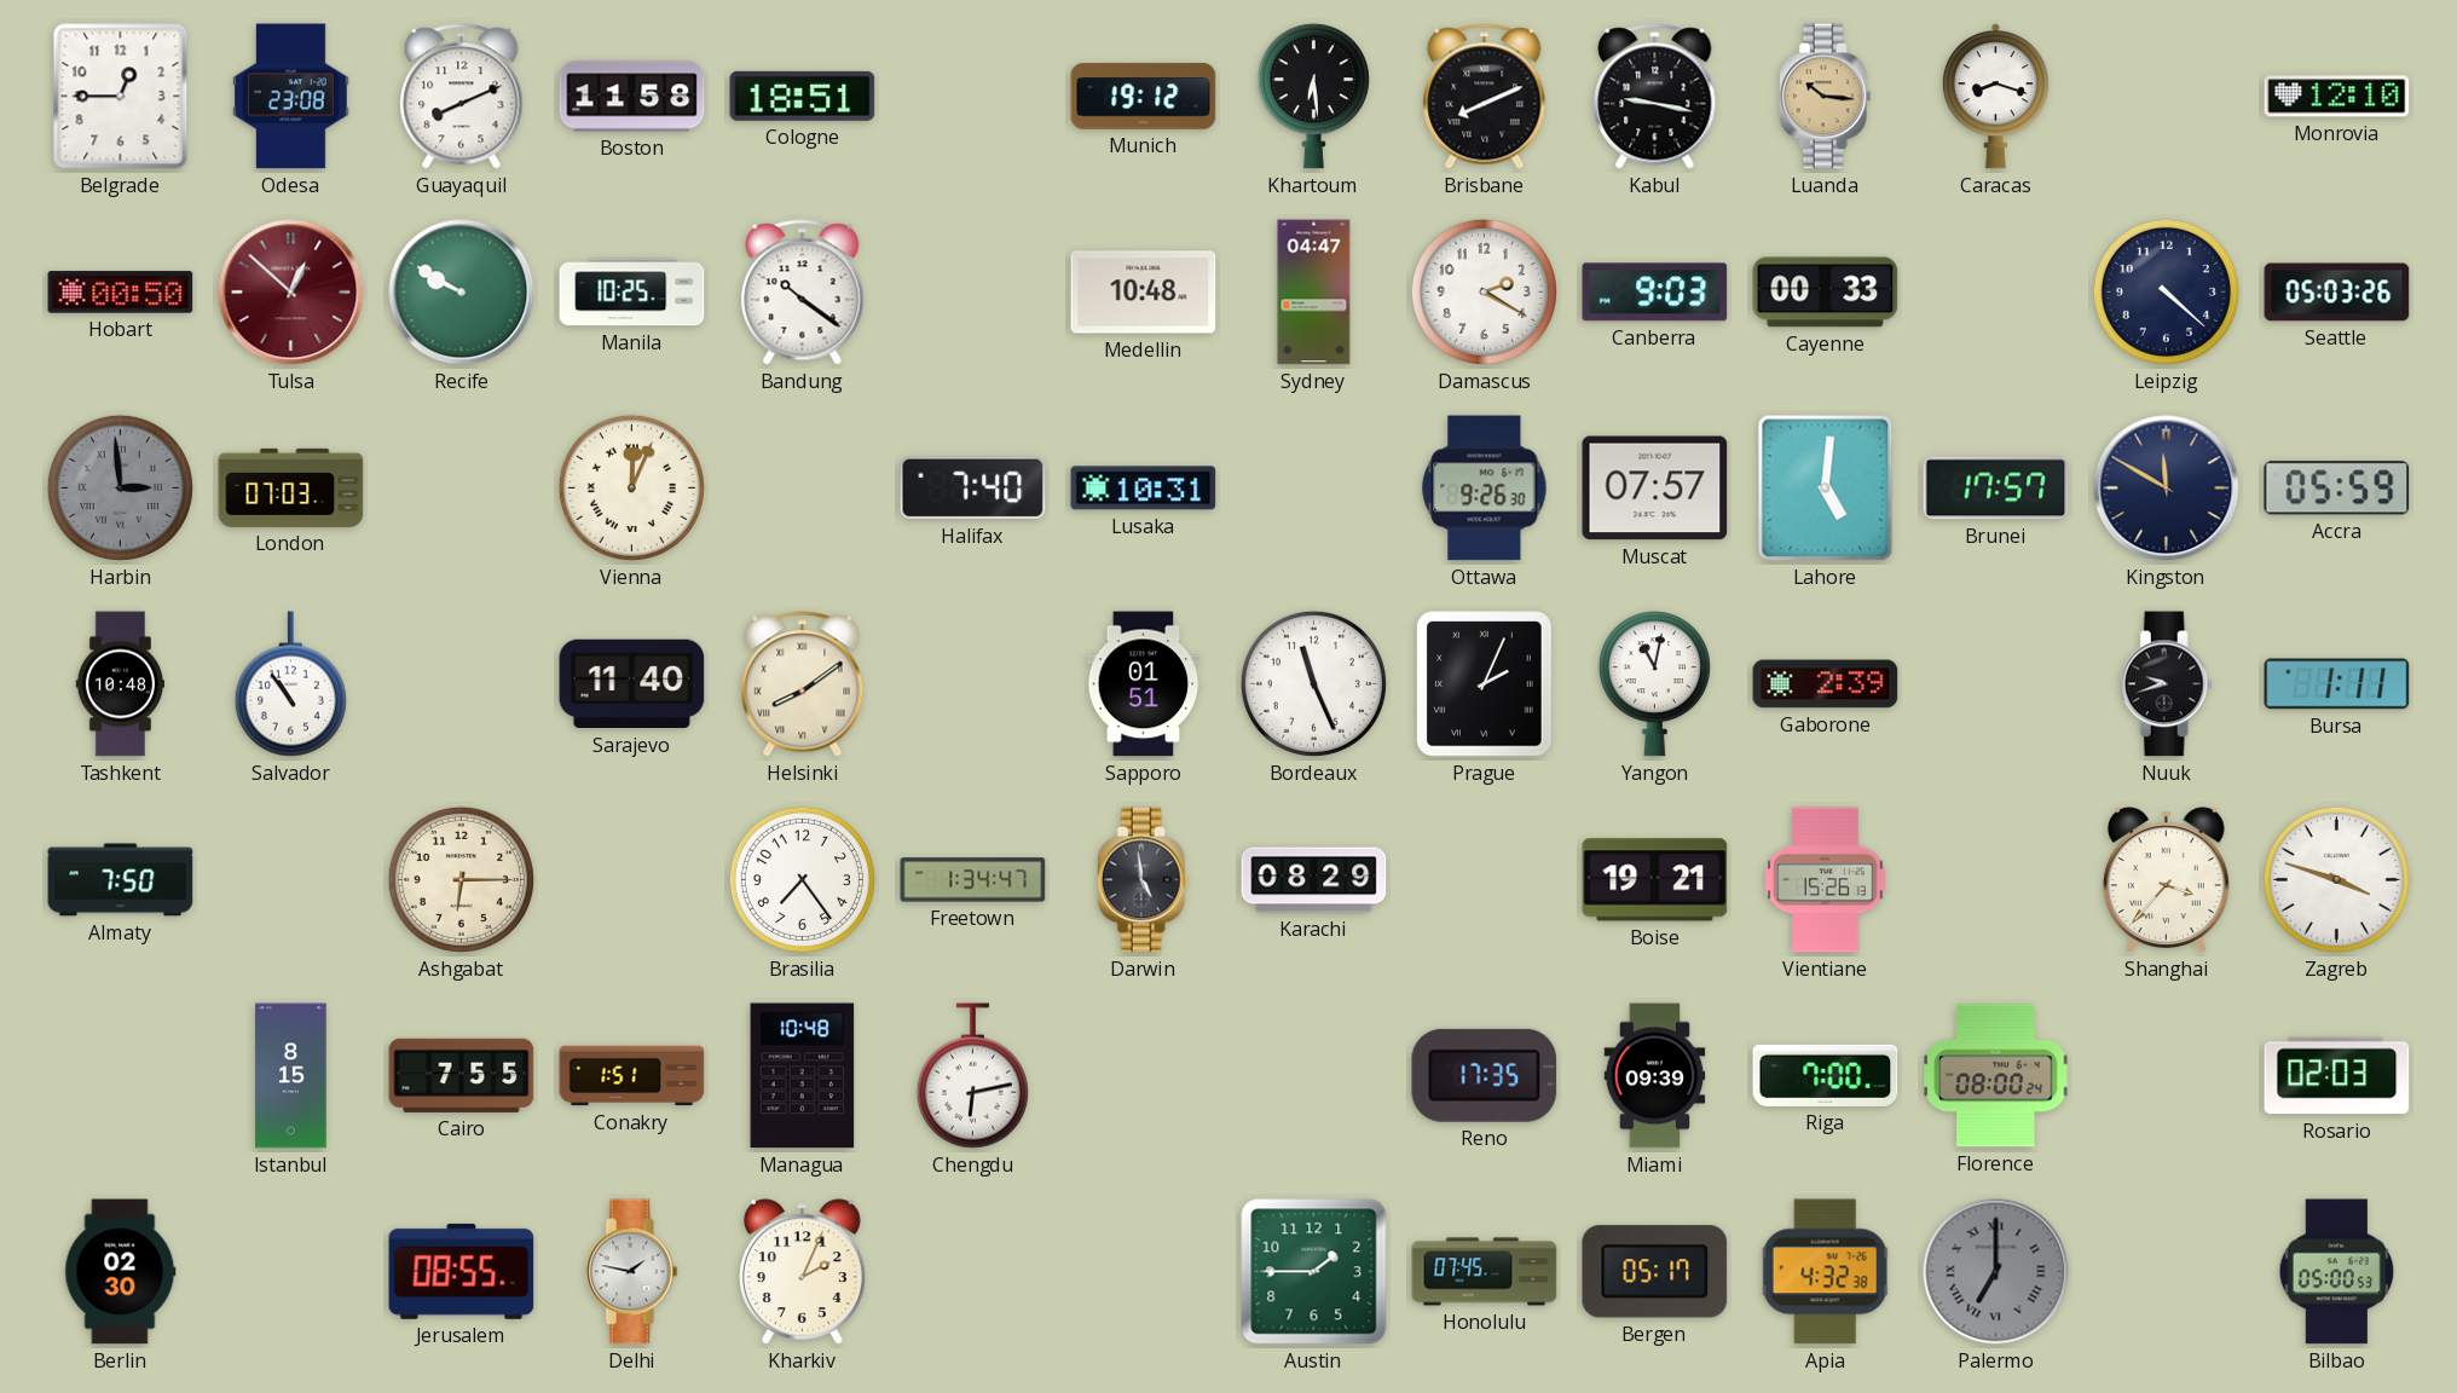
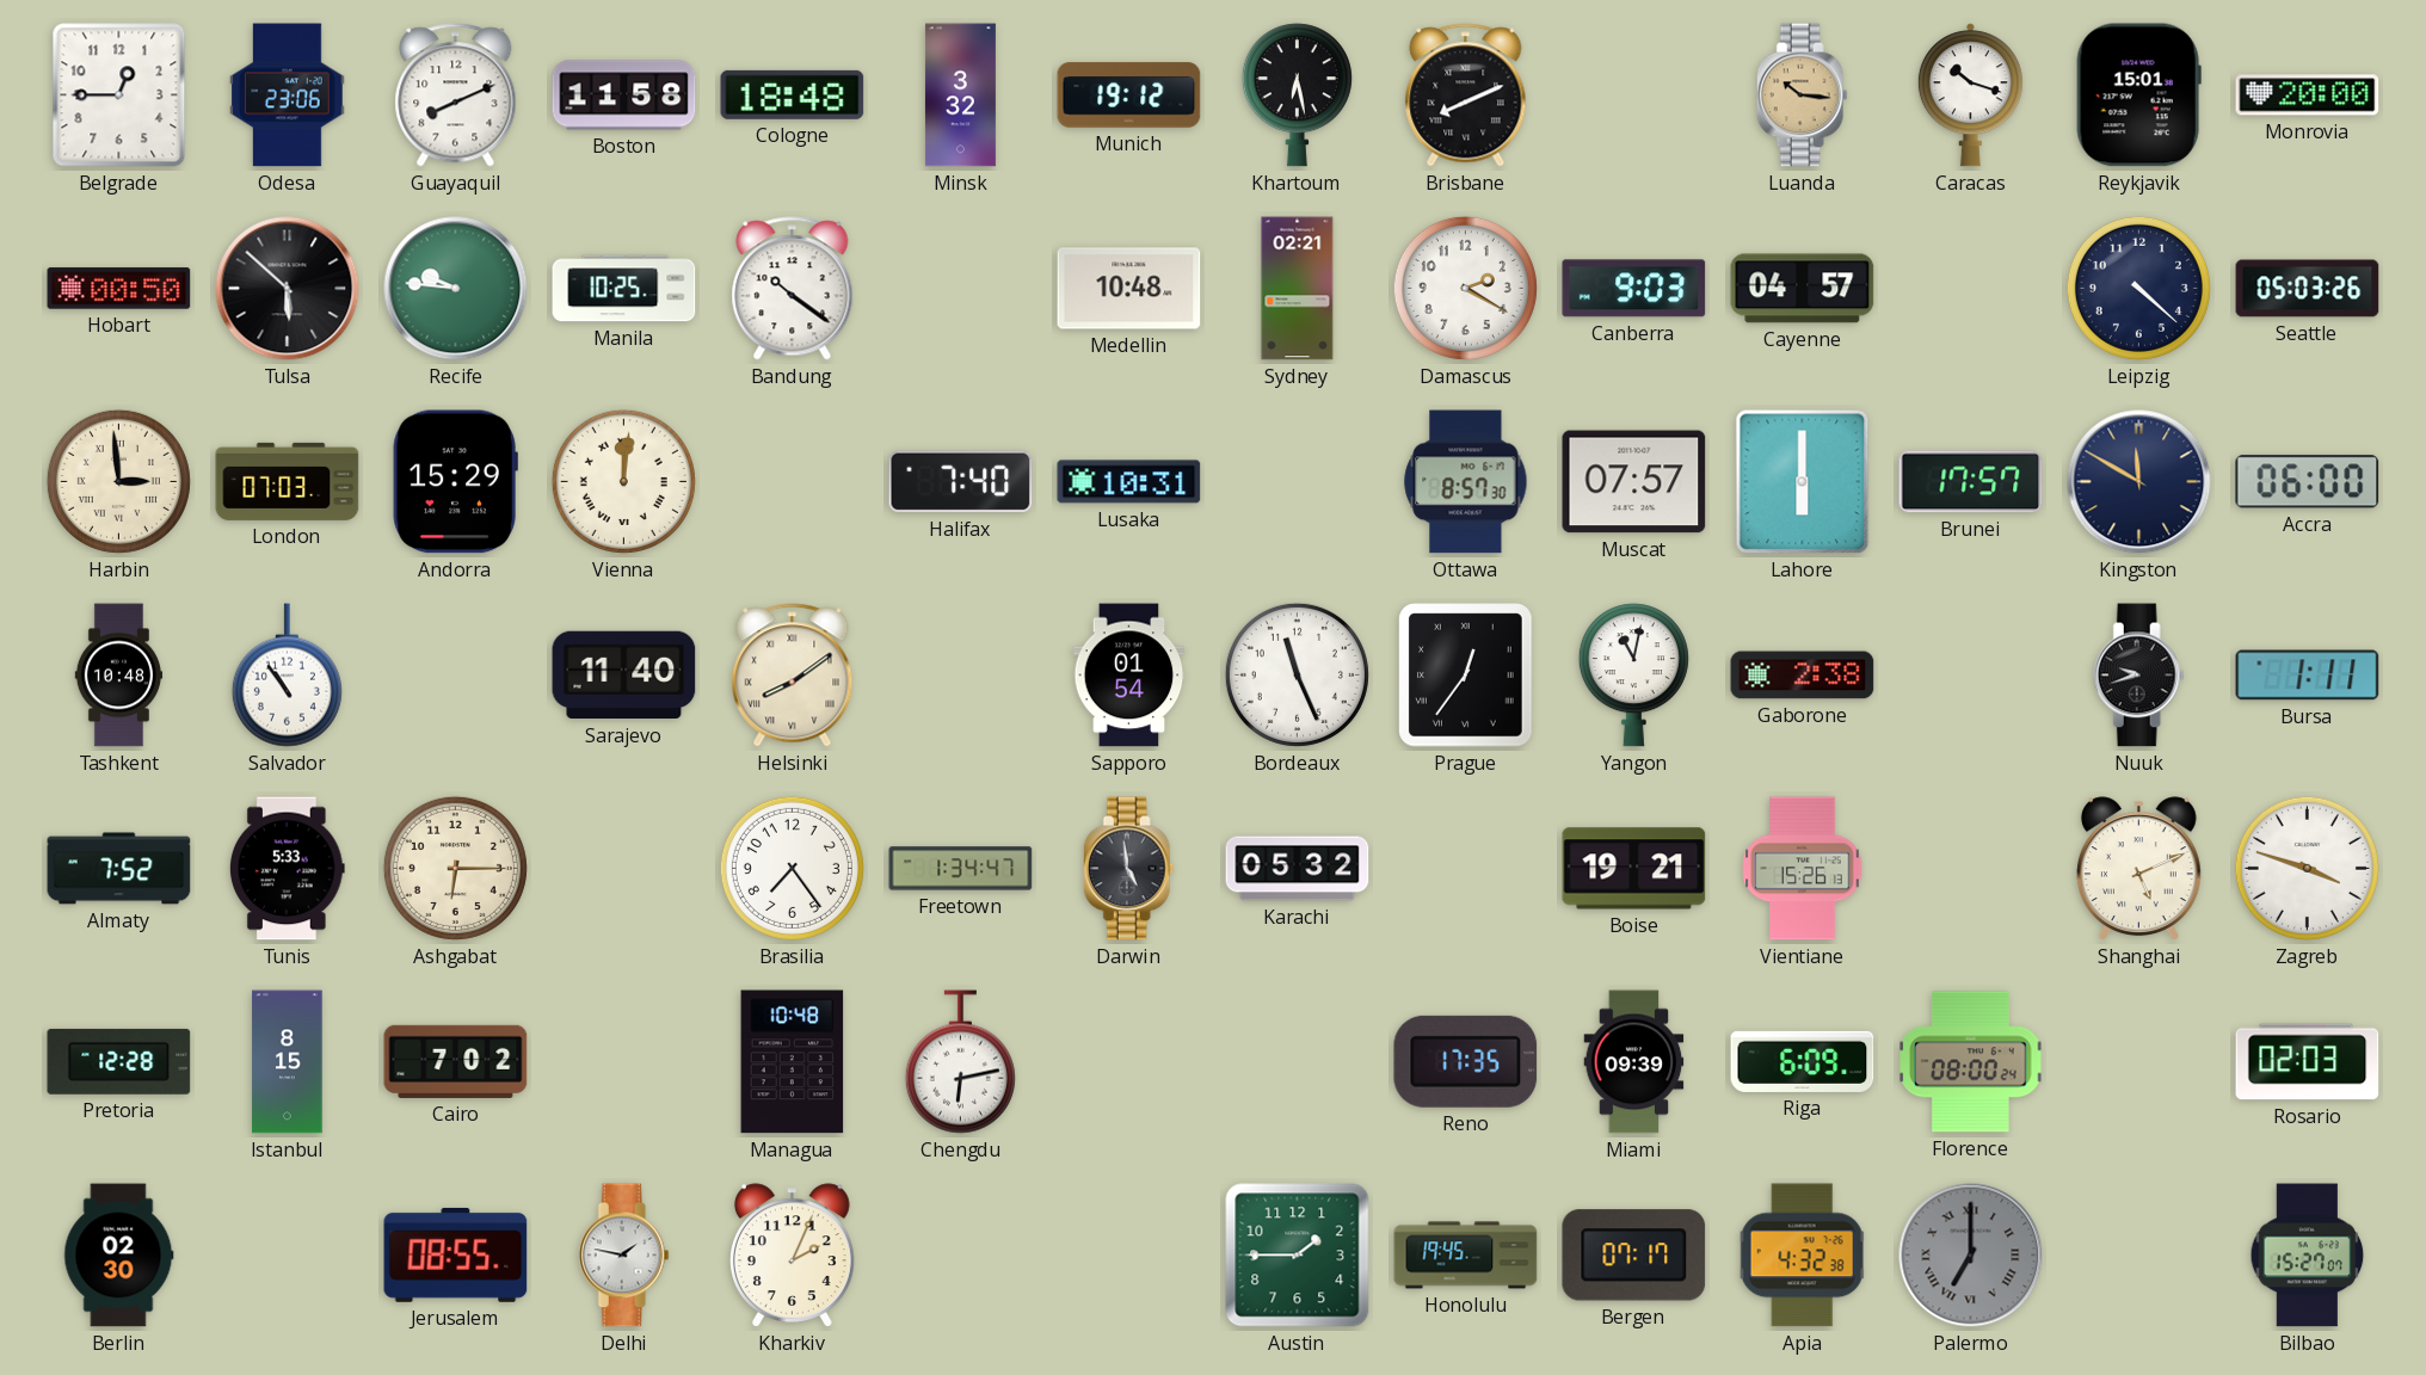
Odesa: 23:08 -> 23:06 (288, 95)
Cologne: 18:51 -> 18:48 (793, 94)
Minsk: none -> 3:32 (960, 95)
Khartoum: 6:29 -> 6:28 (1297, 95)
Kabul: 9:17 -> none (1655, 97)
Caracas: 8:18 -> 10:18 (1970, 95)
Reykjavik: none -> 15:01 (2138, 95)
Monrovia: 12:10 -> 20:00 (2308, 95)
Tulsa: 12:52 -> 5:52 (288, 289)
Tulsa dial: burgundy -> black (288, 289)
Recife: 9:50 -> 9:46 (456, 289)
Sydney: 04:47 -> 02:21 (1298, 289)
Cayenne: 00:33 -> 04:57 (1803, 289)
Harbin dial: grey -> cream (118, 481)
Andorra: none -> 15:29 (455, 482)
Vienna: 12:04 -> 12:01 (623, 481)
Ottawa: 9:26 -> 8:57 (1466, 482)
Lahore: 5:01 -> 6:00 (1803, 482)
Accra: 05:59 -> 06:00 (2308, 482)
Sapporo: 01:51 -> 01:54 (1129, 676)
Prague: 2:04 -> 12:36 (1466, 676)
Gaborone: 2:39 -> 2:38 (1803, 676)
Almaty: 7:50 -> 7:52 (119, 869)
Tunis: none -> 5:33 (287, 869)
Karachi: 08:29 -> 05:32 (1298, 869)
Shanghai: 3:37 -> 5:11 (2138, 869)
Pretoria: none -> 12:28 (119, 1061)
Cairo: 7:55 -> 7:02 (456, 1061)
Conakry: 1:51 -> none (632, 1076)
Riga: 7:00 -> 6:09 (1803, 1061)
Honolulu: 07:45 -> 19:45 (1466, 1256)
Bergen: 05:17 -> 07:17 (1634, 1256)
Bilbao: 05:00 -> 15:27 (2308, 1256)
